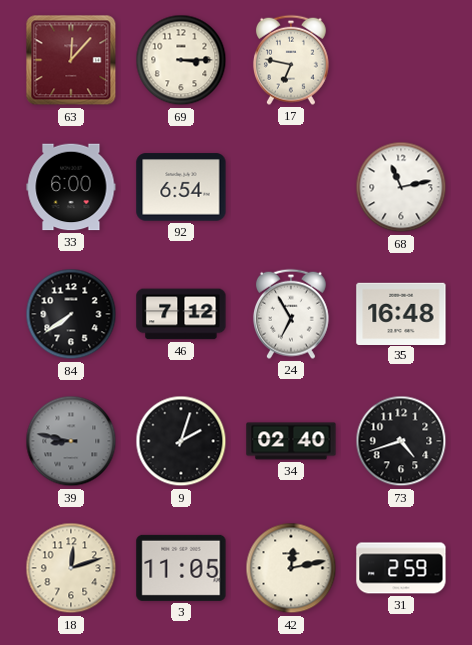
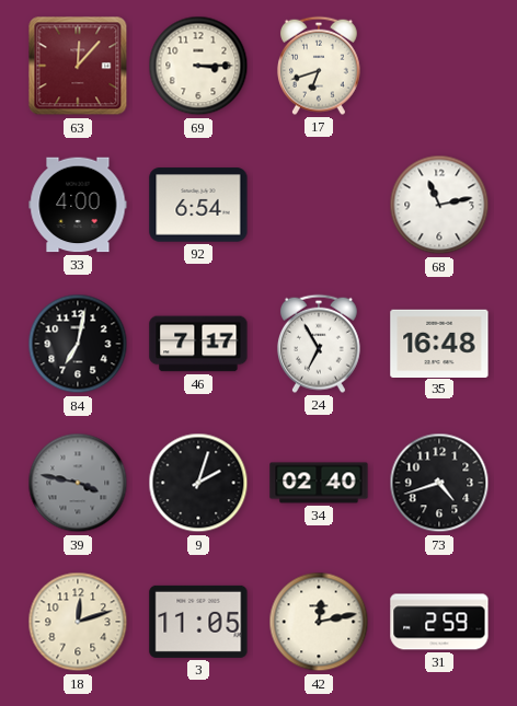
17: 6:47 -> 6:42 (319, 66)
33: 6:00 -> 4:00 (78, 205)
84: 7:39 -> 7:02 (78, 344)
46: 7:12 -> 7:17 (198, 344)
39: 8:47 -> 3:47 (78, 483)
